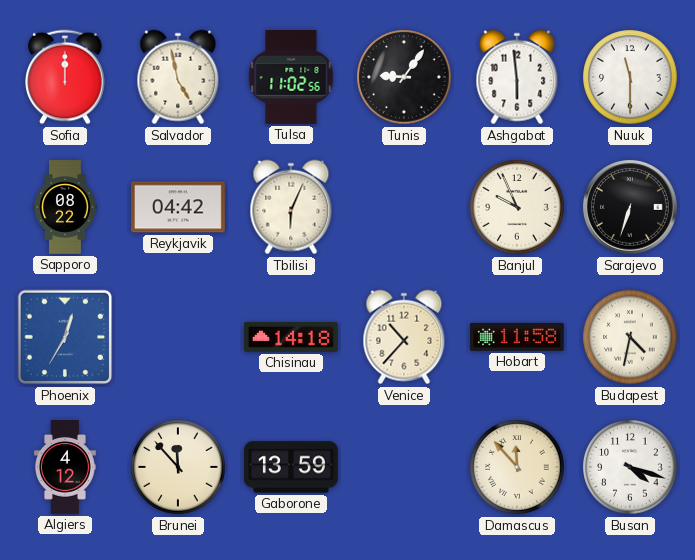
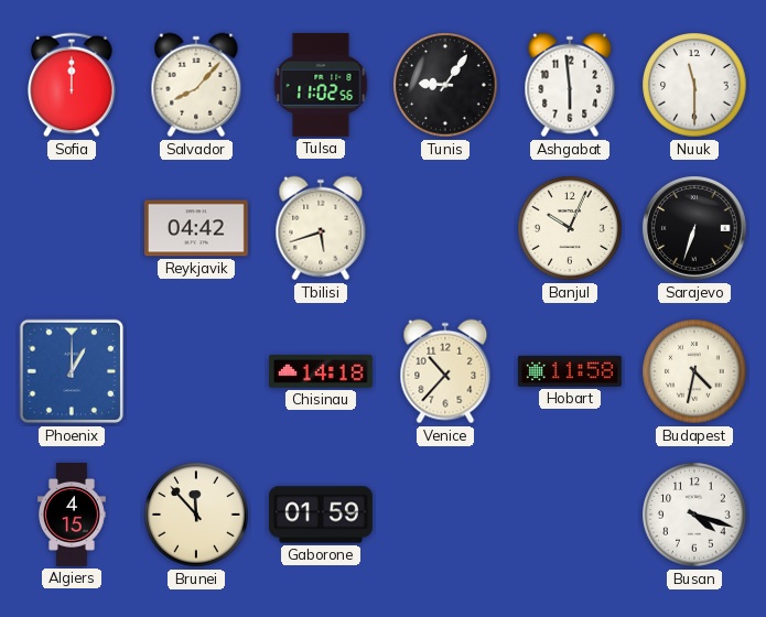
Salvador: 4:58 -> 8:07 (196, 85)
Sapporo: 08:22 -> none (65, 208)
Tbilisi: 6:04 -> 5:42 (321, 228)
Banjul: 9:56 -> 10:04 (570, 228)
Phoenix: 12:35 -> 1:00 (72, 371)
Algiers: 4:12 -> 4:15 (73, 516)
Gaborone: 13:59 -> 01:59 (321, 515)
Damascus: 11:53 -> none (517, 467)
